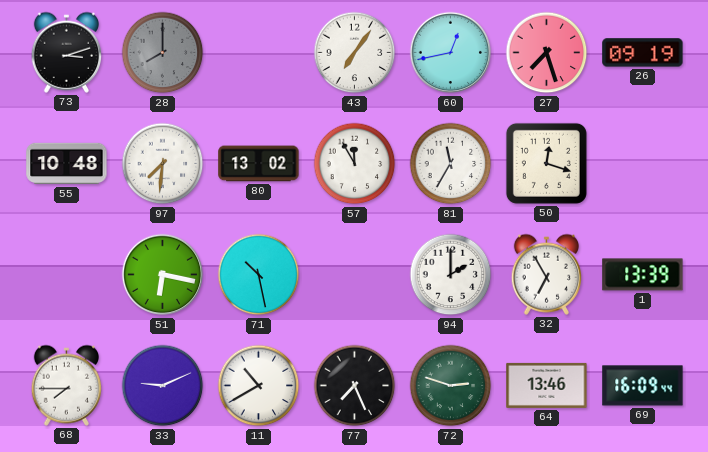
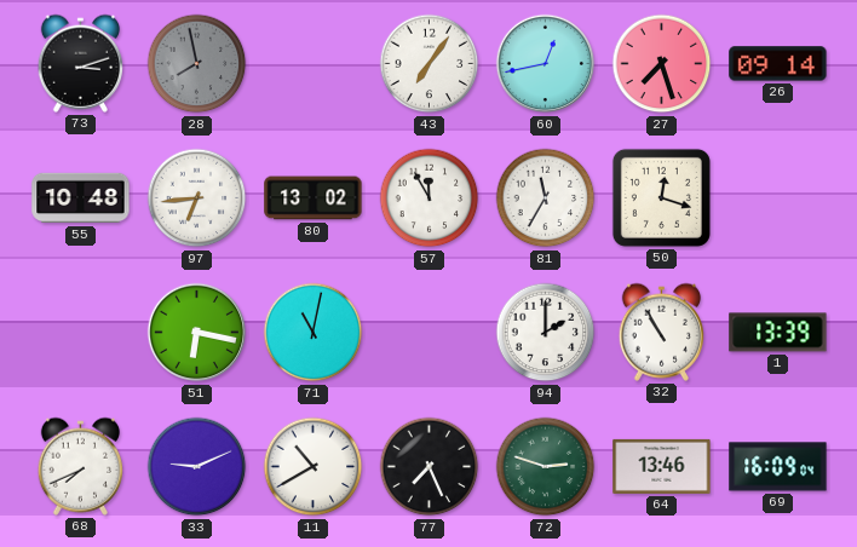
28: 8:00 -> 7:58 (197, 64)
26: 09:19 -> 09:14 (778, 64)
97: 7:31 -> 6:44 (197, 198)
71: 10:28 -> 11:02 (314, 333)
32: 6:55 -> 10:55 (661, 332)
68: 7:45 -> 7:41 (80, 466)
69: 16:09:44 -> 16:09:04 (778, 467)
